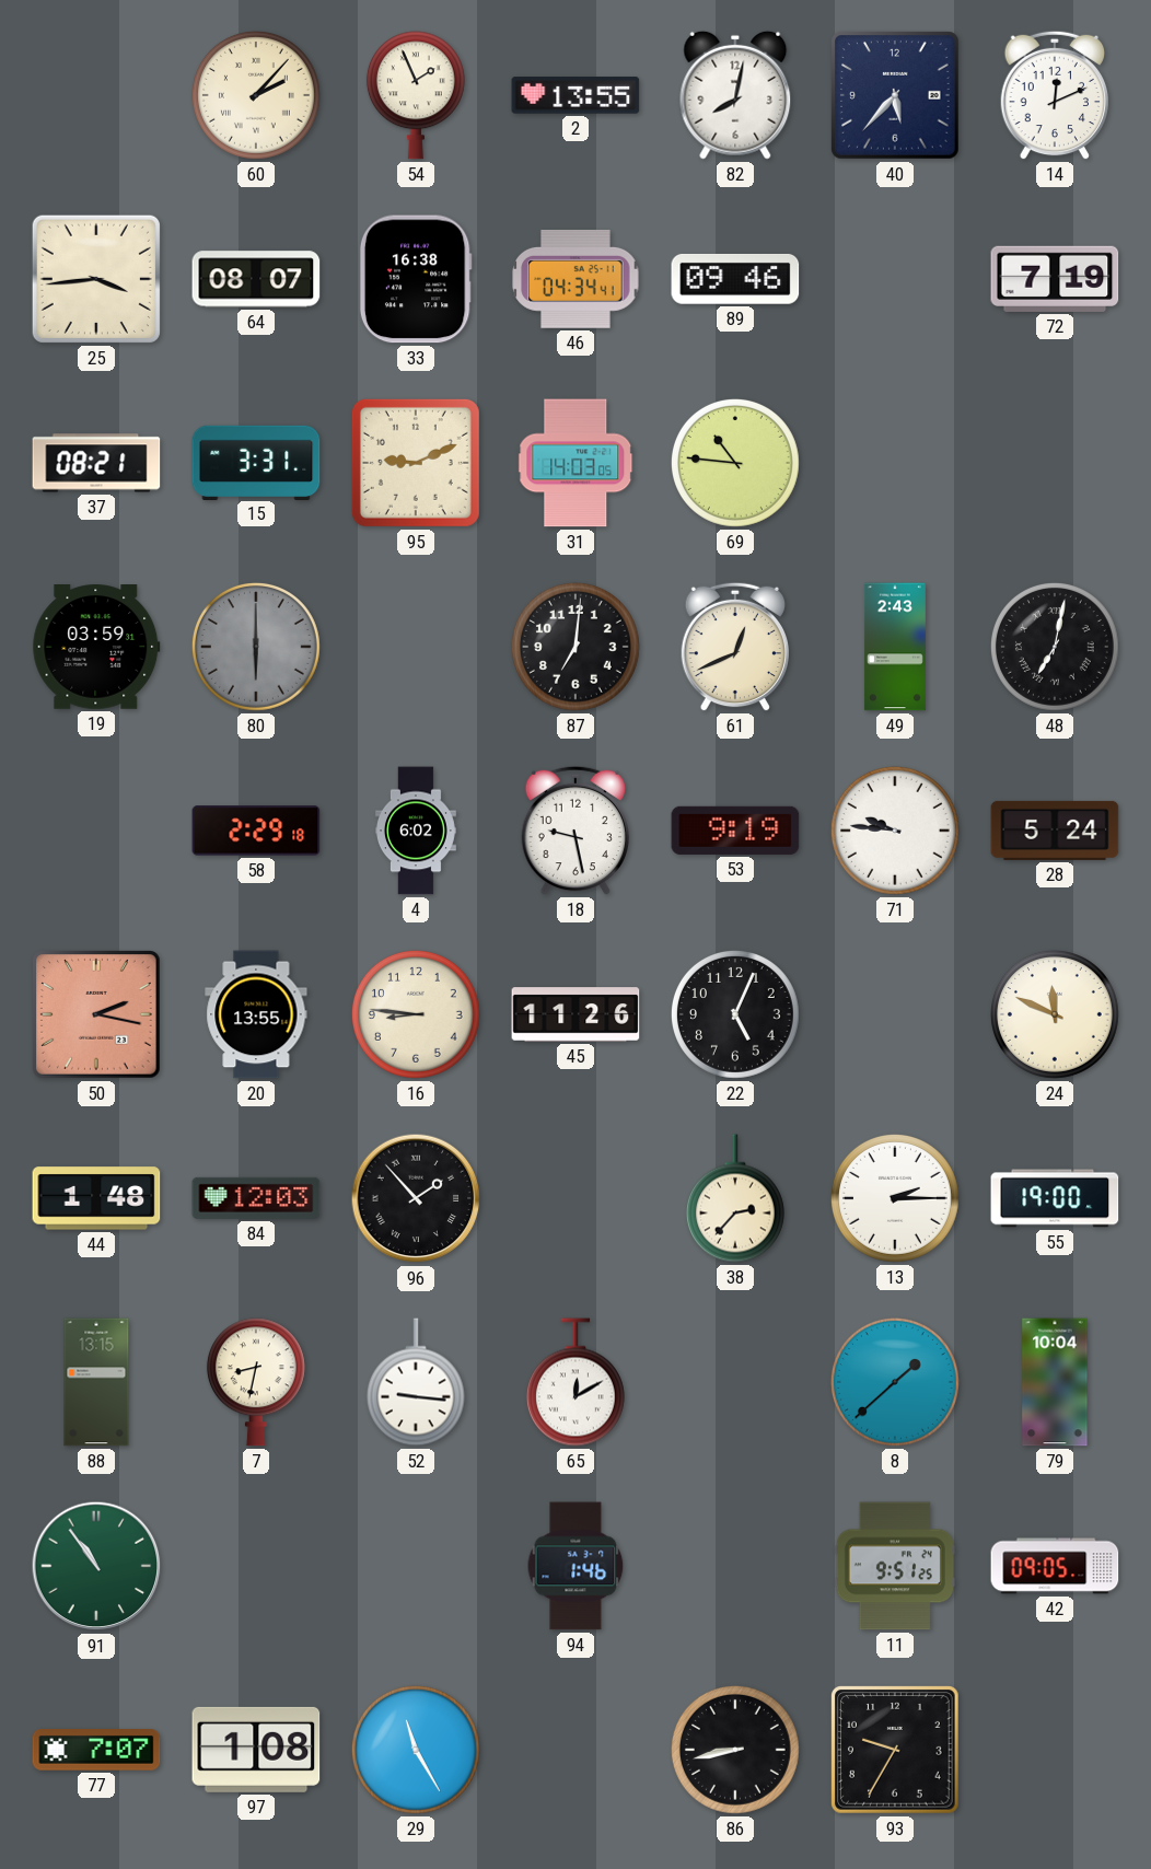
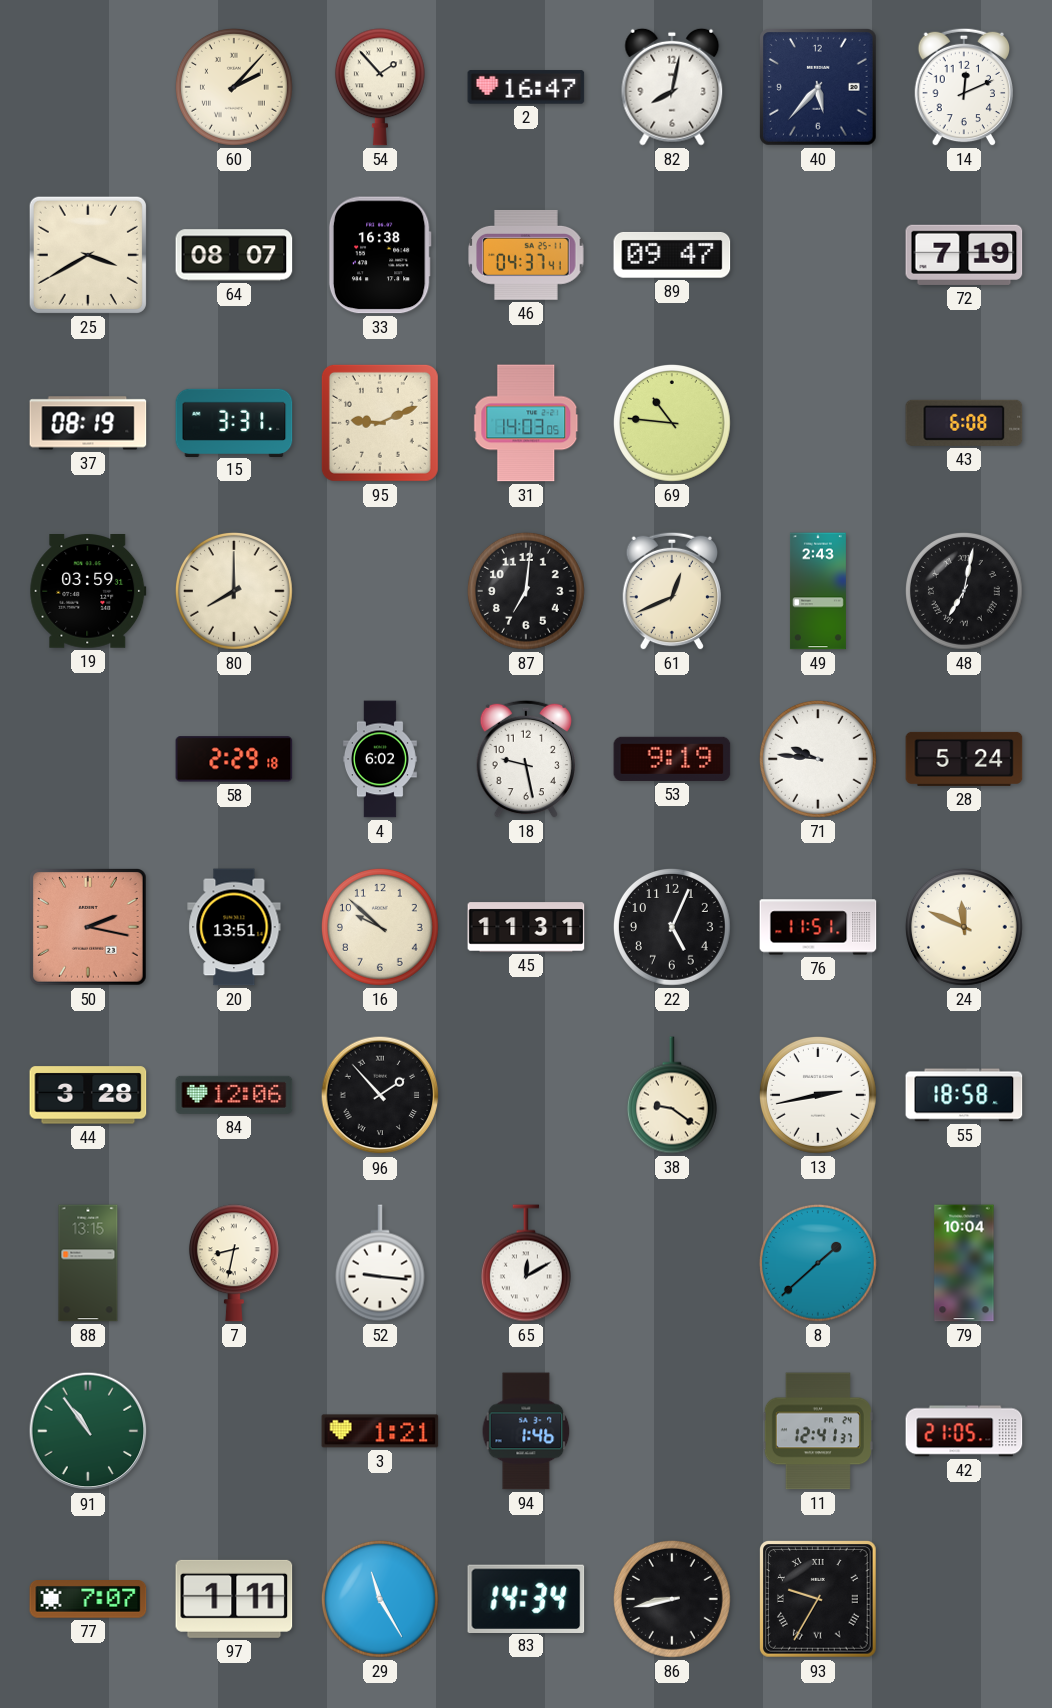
54: 1:56 -> 1:53 (380, 87)
2: 13:55 -> 16:47 (526, 87)
25: 3:44 -> 3:40 (88, 255)
46: 04:34 -> 04:37 (526, 255)
89: 09:46 -> 09:47 (672, 255)
37: 08:21 -> 08:19 (88, 423)
43: none -> 6:08 (964, 423)
80: 6:00 -> 8:00 (234, 591)
80 dial: grey -> cream (234, 591)
20: 13:55 -> 13:51 (234, 927)
16: 8:46 -> 9:52 (380, 927)
45: 11:26 -> 11:31 (526, 927)
76: none -> 11:51 (818, 927)
44: 1:48 -> 3:28 (88, 1095)
84: 12:03 -> 12:06 (234, 1095)
38: 2:37 -> 9:21 (672, 1095)
13: 2:15 -> 2:43 (818, 1095)
55: 19:00 -> 18:58 (964, 1095)
3: none -> 1:21 (380, 1431)
11: 9:51 -> 12:41 (818, 1431)
42: 09:05 -> 21:05 (964, 1431)
97: 1:08 -> 1:11 (234, 1599)
83: none -> 14:34 (526, 1598)
93 numerals: Arabic -> Roman (819, 1600)
